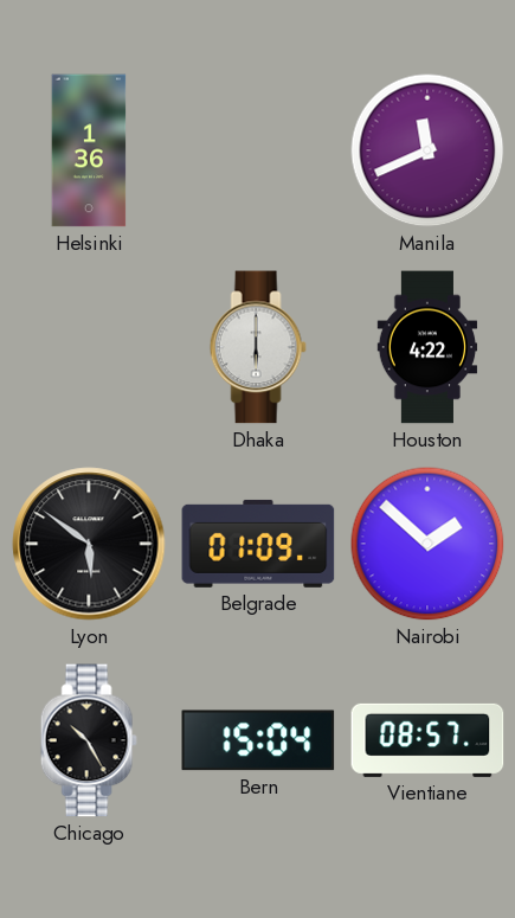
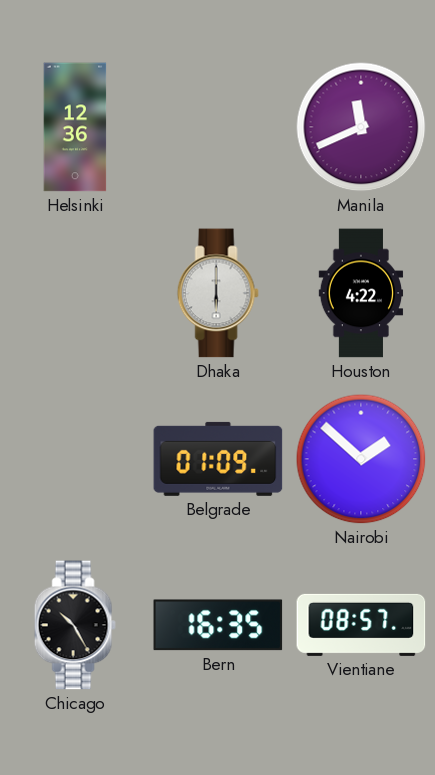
Helsinki: 1:36 -> 12:36 (75, 127)
Lyon: 5:51 -> none (89, 544)
Bern: 15:04 -> 16:35 (218, 625)
